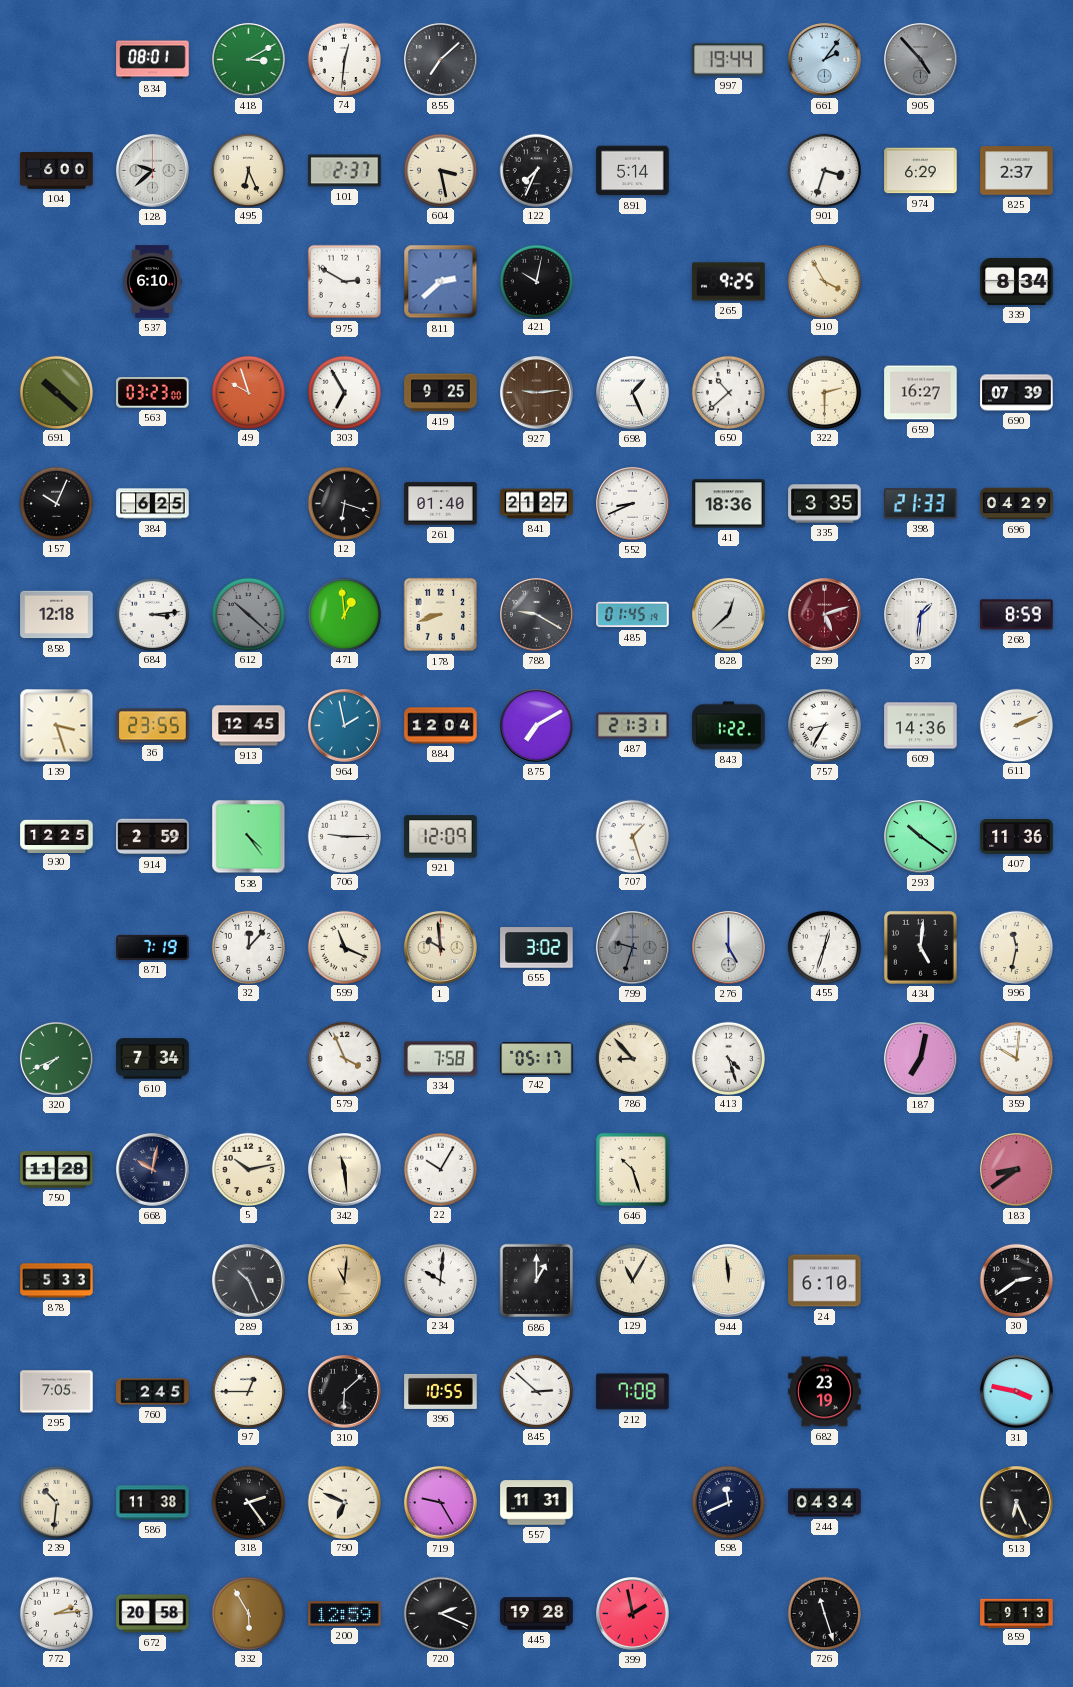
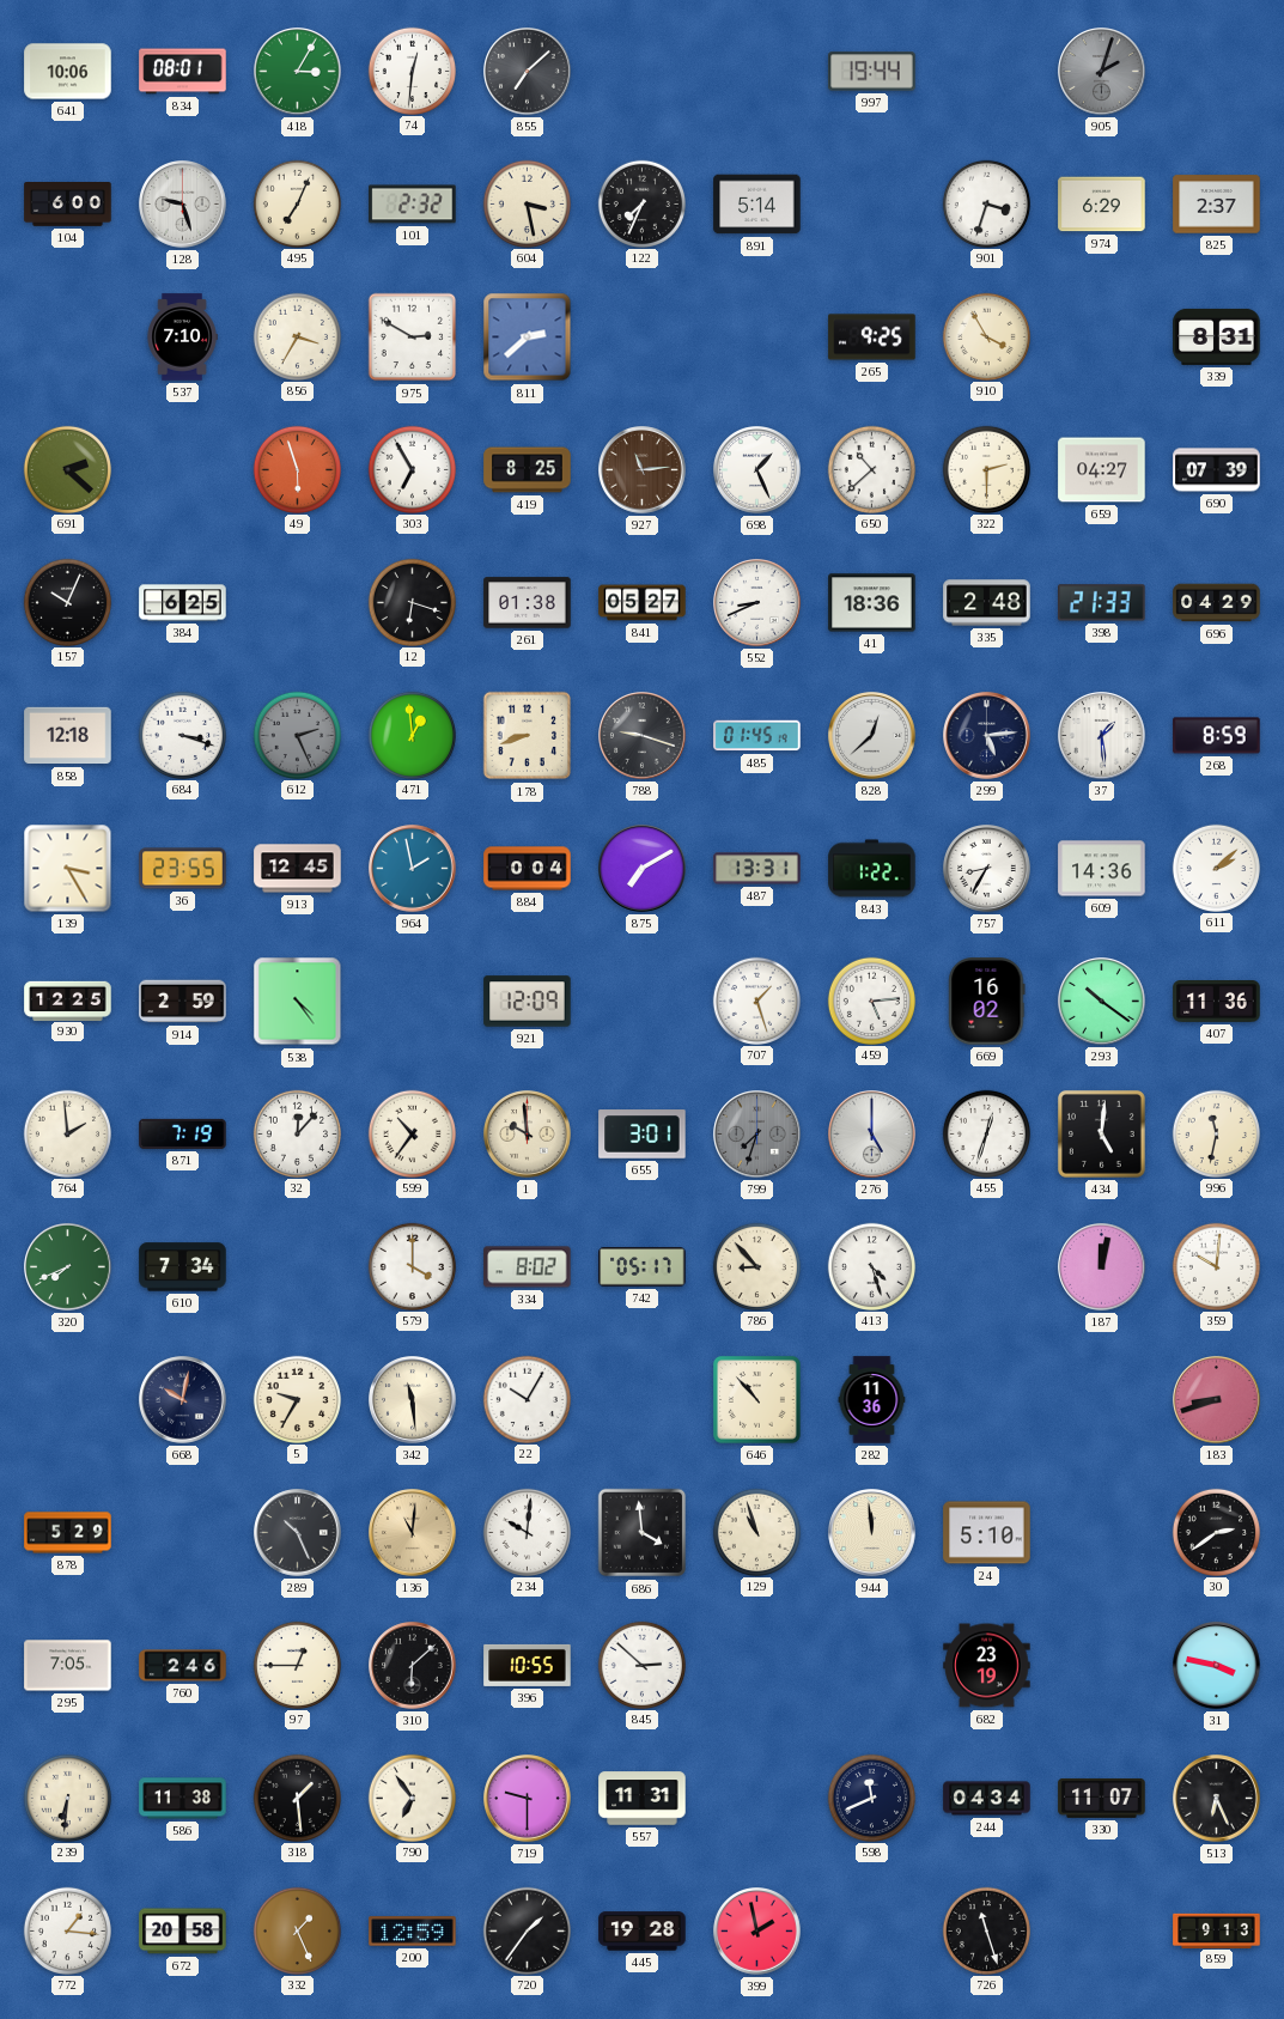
641: none -> 10:06 (68, 72)
418: 3:10 -> 3:05 (298, 72)
661: 2:06 -> none (825, 60)
905: 4:53 -> 2:03 (1102, 72)
128: 9:38 -> 9:27 (183, 205)
495: 6:26 -> 7:04 (297, 203)
101: 2:37 -> 2:32 (413, 205)
537: 6:10 -> 7:10 (182, 337)
856: none -> 3:35 (297, 336)
421: 10:02 -> none (536, 281)
339: 8:34 -> 8:31 (1217, 336)
691: 10:22 -> 2:22 (67, 469)
563: 03:23 -> none (153, 393)
49: 9:57 -> 5:57 (297, 469)
419: 9:25 -> 8:25 (528, 470)
927: 9:14 -> 11:14 (643, 470)
659: 16:27 -> 04:27 (1102, 470)
261: 01:40 -> 01:38 (528, 603)
841: 21:27 -> 05:27 (643, 603)
335: 3:35 -> 2:48 (987, 603)
684: 3:14 -> 3:18 (182, 735)
612: 10:22 -> 2:26 (297, 735)
788: 9:20 -> 9:18 (643, 736)
299: 5:12 -> 5:14 (987, 736)
299 dial: burgundy -> navy (987, 736)
37: 1:31 -> 1:29 (1102, 736)
139: 3:27 -> 3:25 (68, 869)
884: 12:04 -> 0:04 (528, 869)
487: 21:31 -> 13:31 (757, 869)
611: 2:11 -> 2:08 (1216, 868)
706: 9:15 -> none (344, 836)
459: none -> 5:14 (871, 1001)
669: none -> 16:02 (987, 1002)
764: none -> 1:59 (67, 1133)
599: 11:19 -> 10:36 (412, 1133)
655: 3:02 -> 3:01 (643, 1135)
799: 9:33 -> 7:33 (757, 1135)
579: 3:56 -> 4:00 (412, 1266)
334: 7:58 -> 8:02 (528, 1267)
187: 7:02 -> 12:02 (1102, 1267)
750: 11:28 -> none (57, 1170)
5: 10:13 -> 9:35 (297, 1399)
646: 10:27 -> 10:53 (756, 1399)
282: none -> 11:36 (872, 1400)
183: 8:39 -> 8:42 (1217, 1400)
878: 5:33 -> 5:29 (68, 1533)
686: 1:00 -> 3:59 (643, 1533)
129: 11:05 -> 10:57 (756, 1532)
24: 6:10 -> 5:10 (987, 1533)
760: 2:45 -> 2:46 (183, 1666)
212: 7:08 -> none (633, 1392)
239: 10:31 -> 6:31 (67, 1798)
318: 2:24 -> 1:29 (297, 1798)
790: 6:49 -> 6:54 (412, 1798)
719: 9:25 -> 9:30 (528, 1799)
330: none -> 11:07 (1102, 1798)
772: 2:14 -> 1:16 (67, 1930)
332: 5:55 -> 1:26 (297, 1930)
720: 2:19 -> 1:36 (527, 1930)
